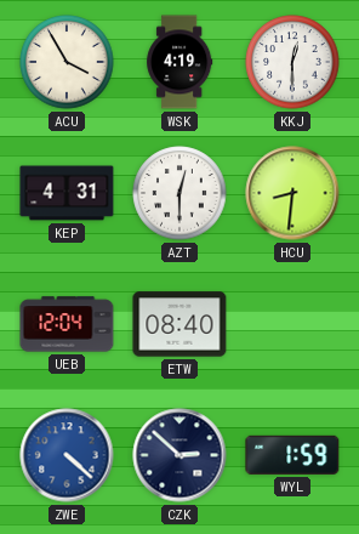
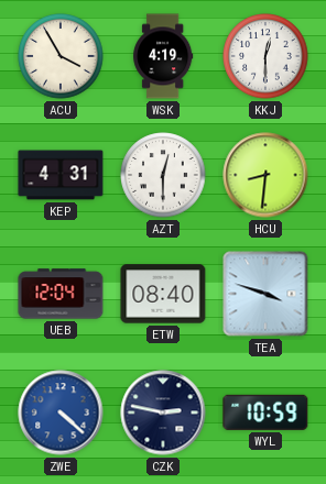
TEA: none -> 3:48 (265, 294)
CZK: 2:52 -> 2:47 (163, 413)
WYL: 1:59 -> 10:59 (265, 413)
